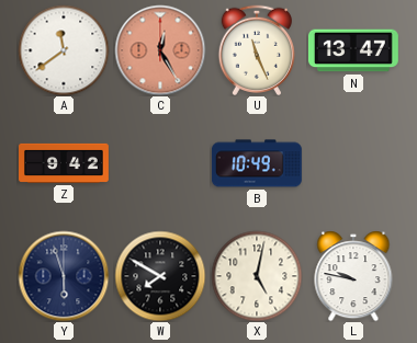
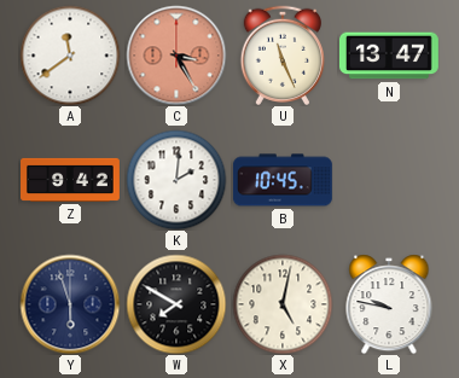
C: 12:25 -> 3:25 (176, 56)
K: none -> 2:01 (176, 180)
B: 10:49 -> 10:45 (283, 180)
